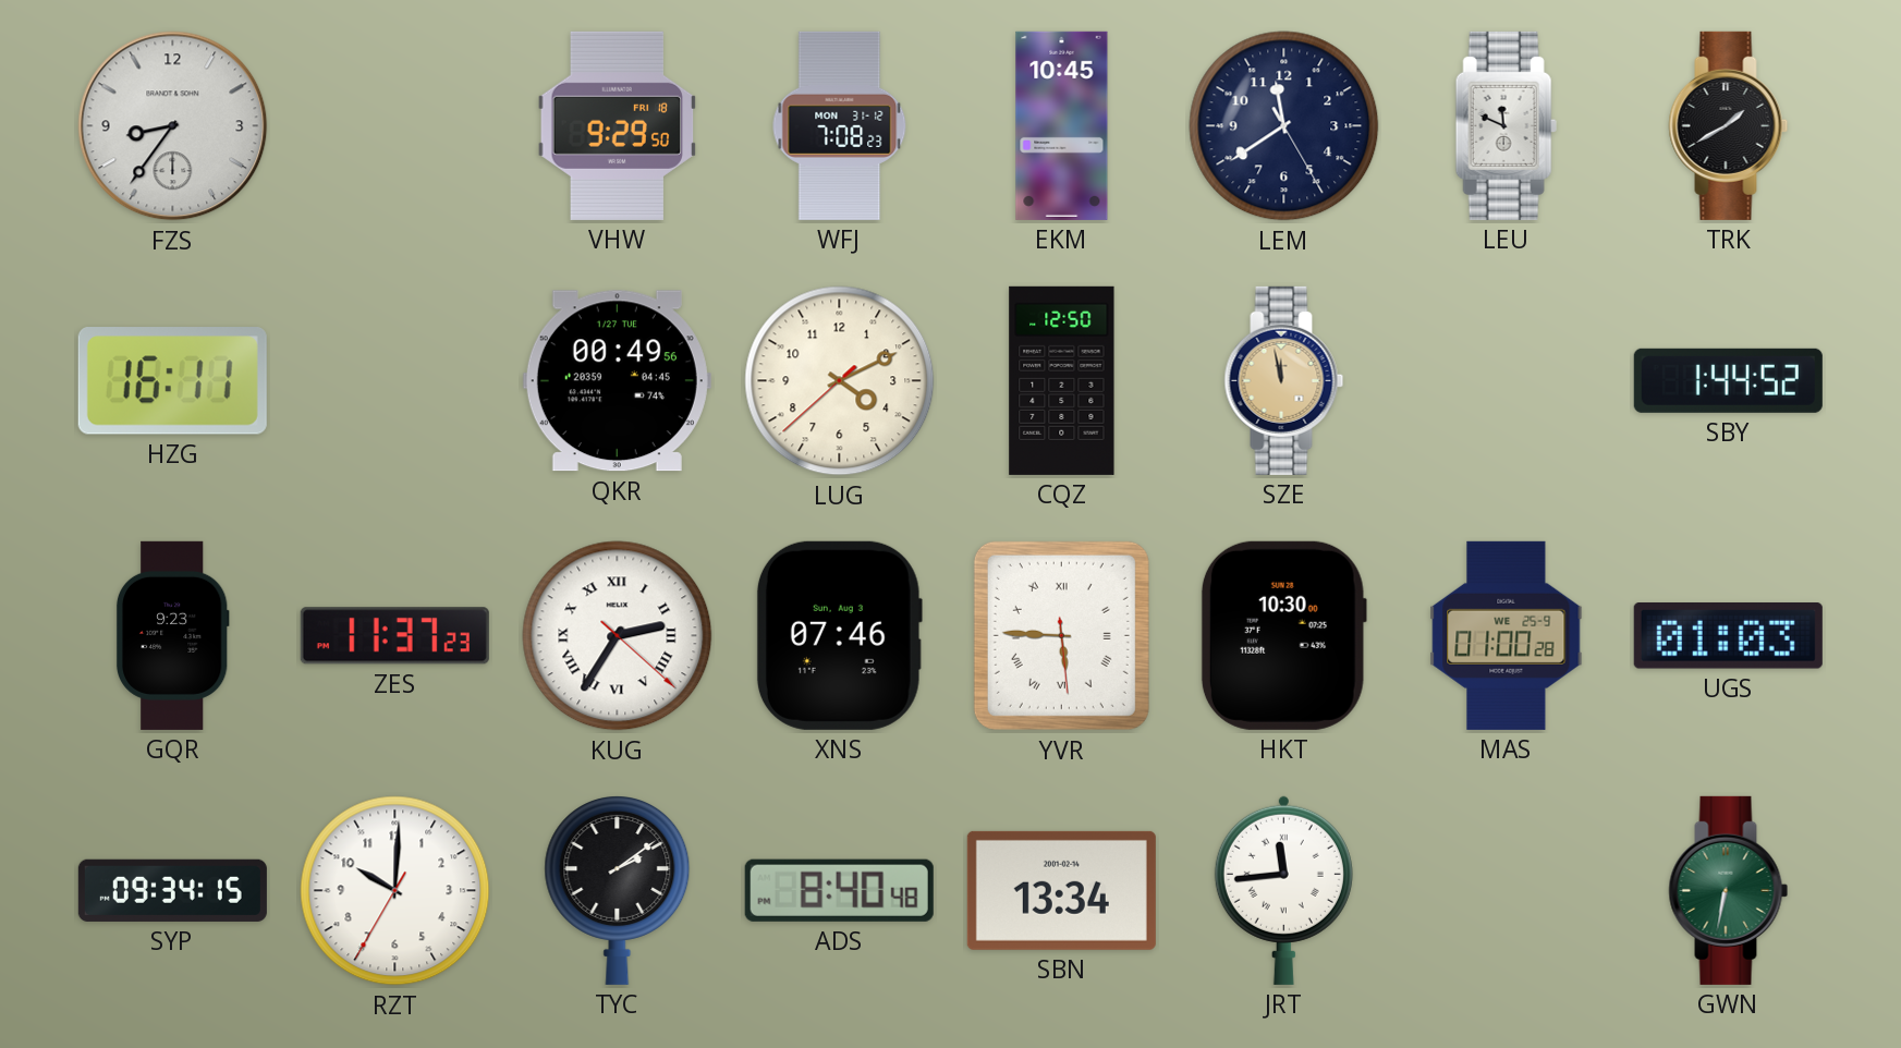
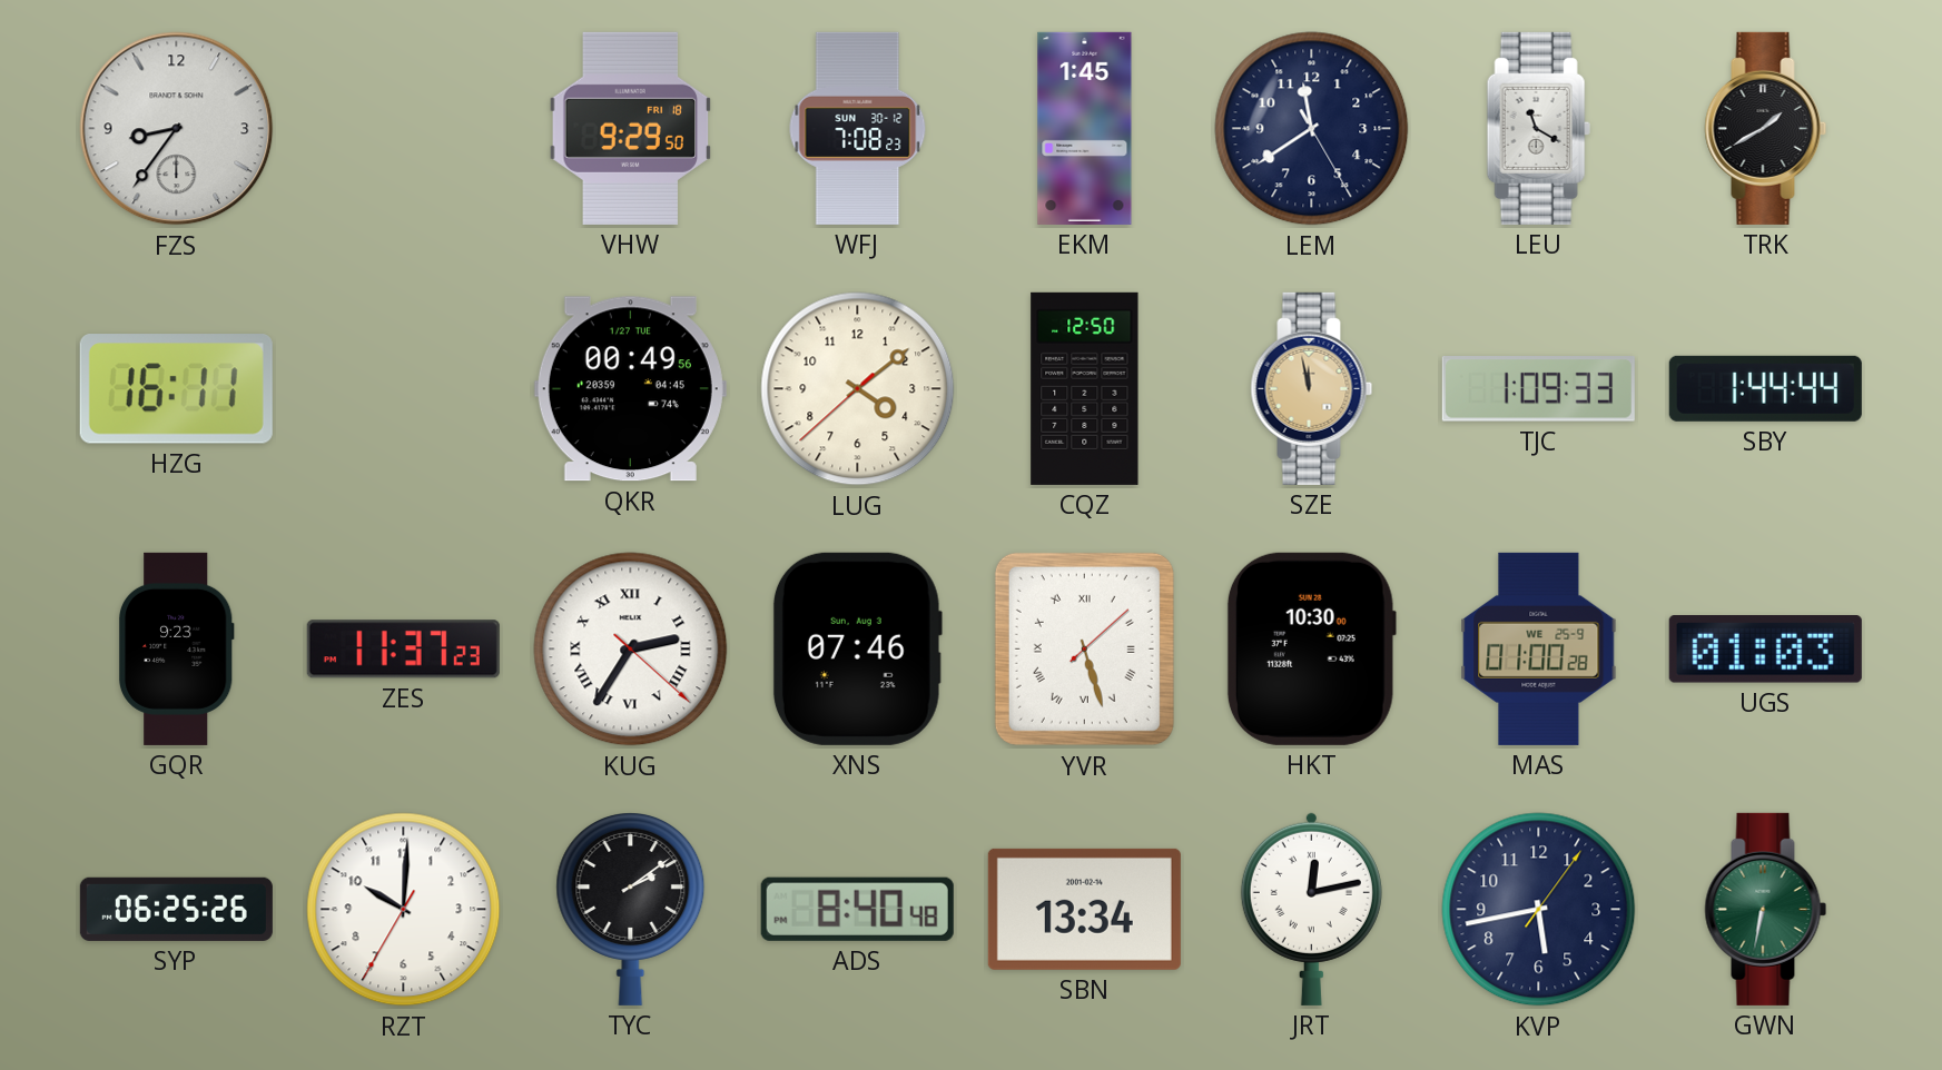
WFJ date: MON 31-12 -> SUN 30-12 (858, 128)
EKM: 10:45 -> 1:45 (1085, 128)
LEU: 11:49 -> 11:20 (1538, 128)
LUG: 4:10 -> 4:08 (858, 389)
TJC: none -> 1:09 (1538, 389)
SBY: 1:44:52 -> 1:44:44 (1765, 388)
YVR: 5:45 -> 5:27 (1084, 648)
SYP: 09:34 -> 06:25 (176, 909)
JRT: 11:44 -> 12:13 (1311, 909)
KVP: none -> 5:43 (1539, 910)
